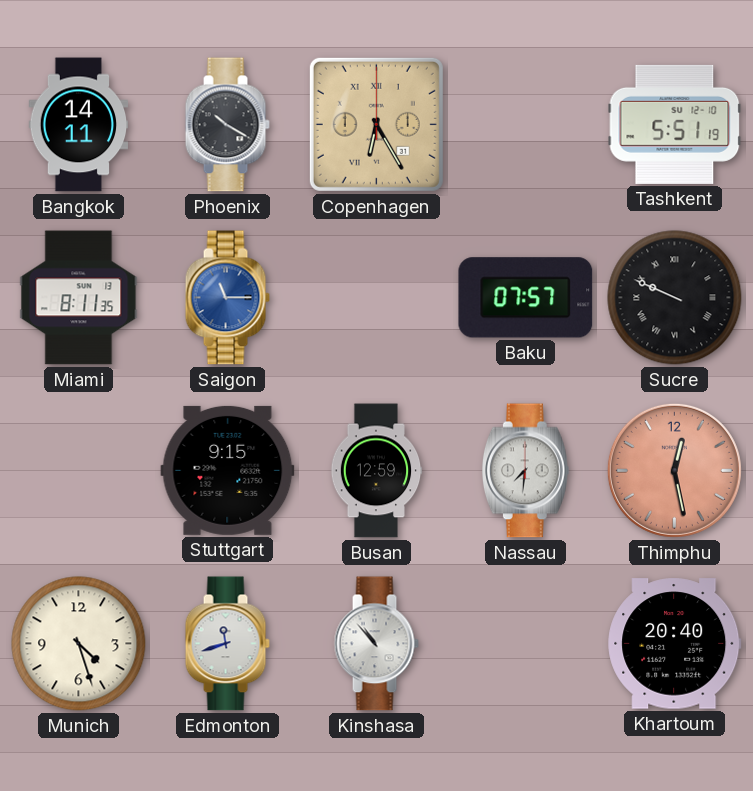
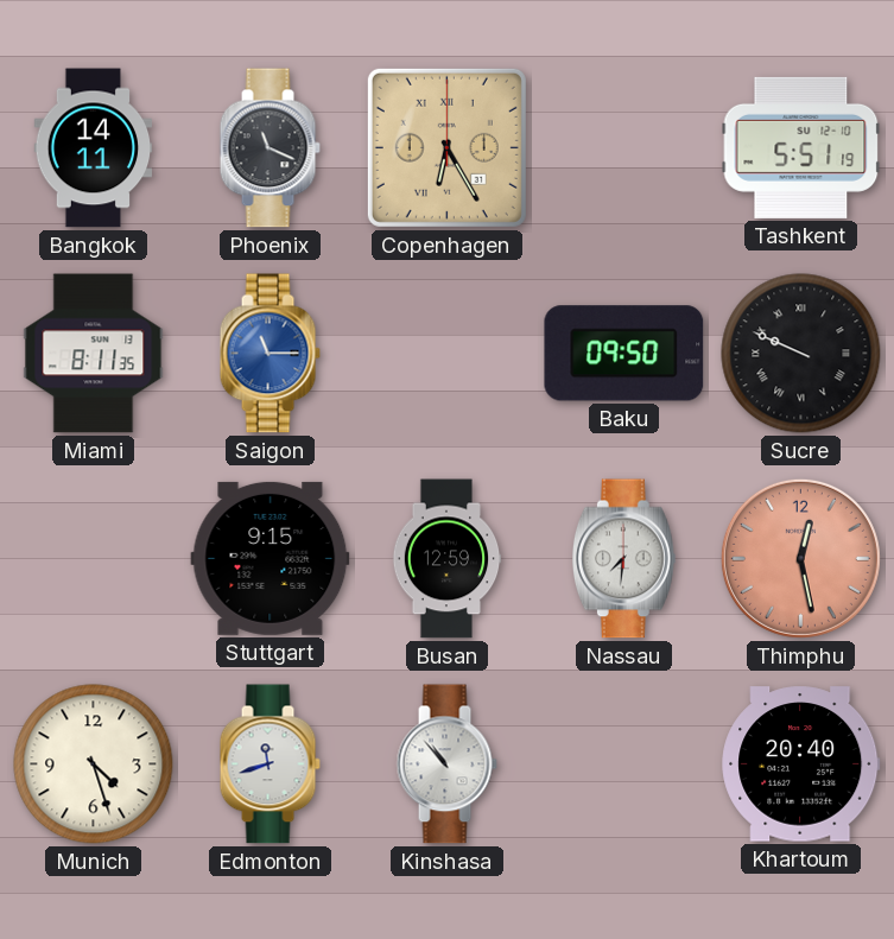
Phoenix: 10:20 -> 11:19 (270, 148)
Baku: 07:57 -> 09:50 (624, 354)
